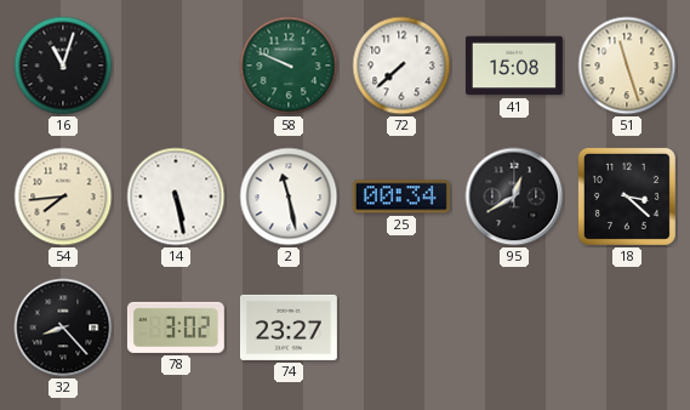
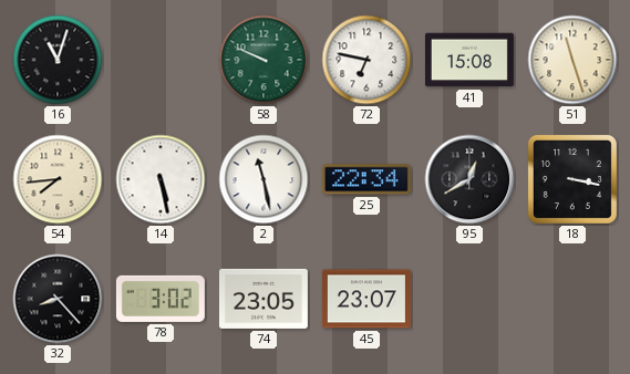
72: 7:38 -> 6:47 (366, 60)
25: 00:34 -> 22:34 (366, 179)
18: 3:22 -> 3:17 (572, 179)
74: 23:27 -> 23:05 (264, 299)
45: none -> 23:07 (366, 299)
